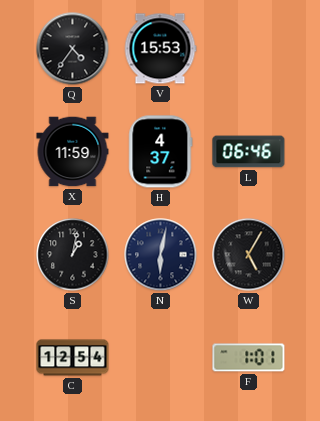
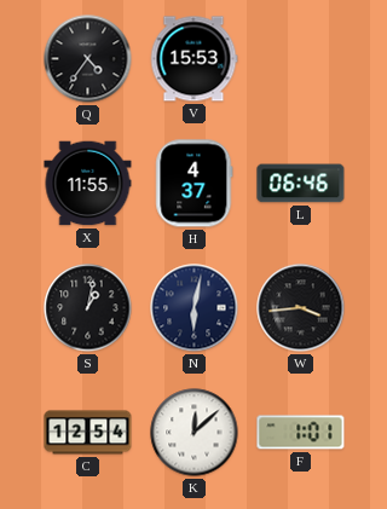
X: 11:59 -> 11:55 (88, 184)
W: 5:05 -> 3:44 (301, 308)
K: none -> 12:08 (195, 433)
